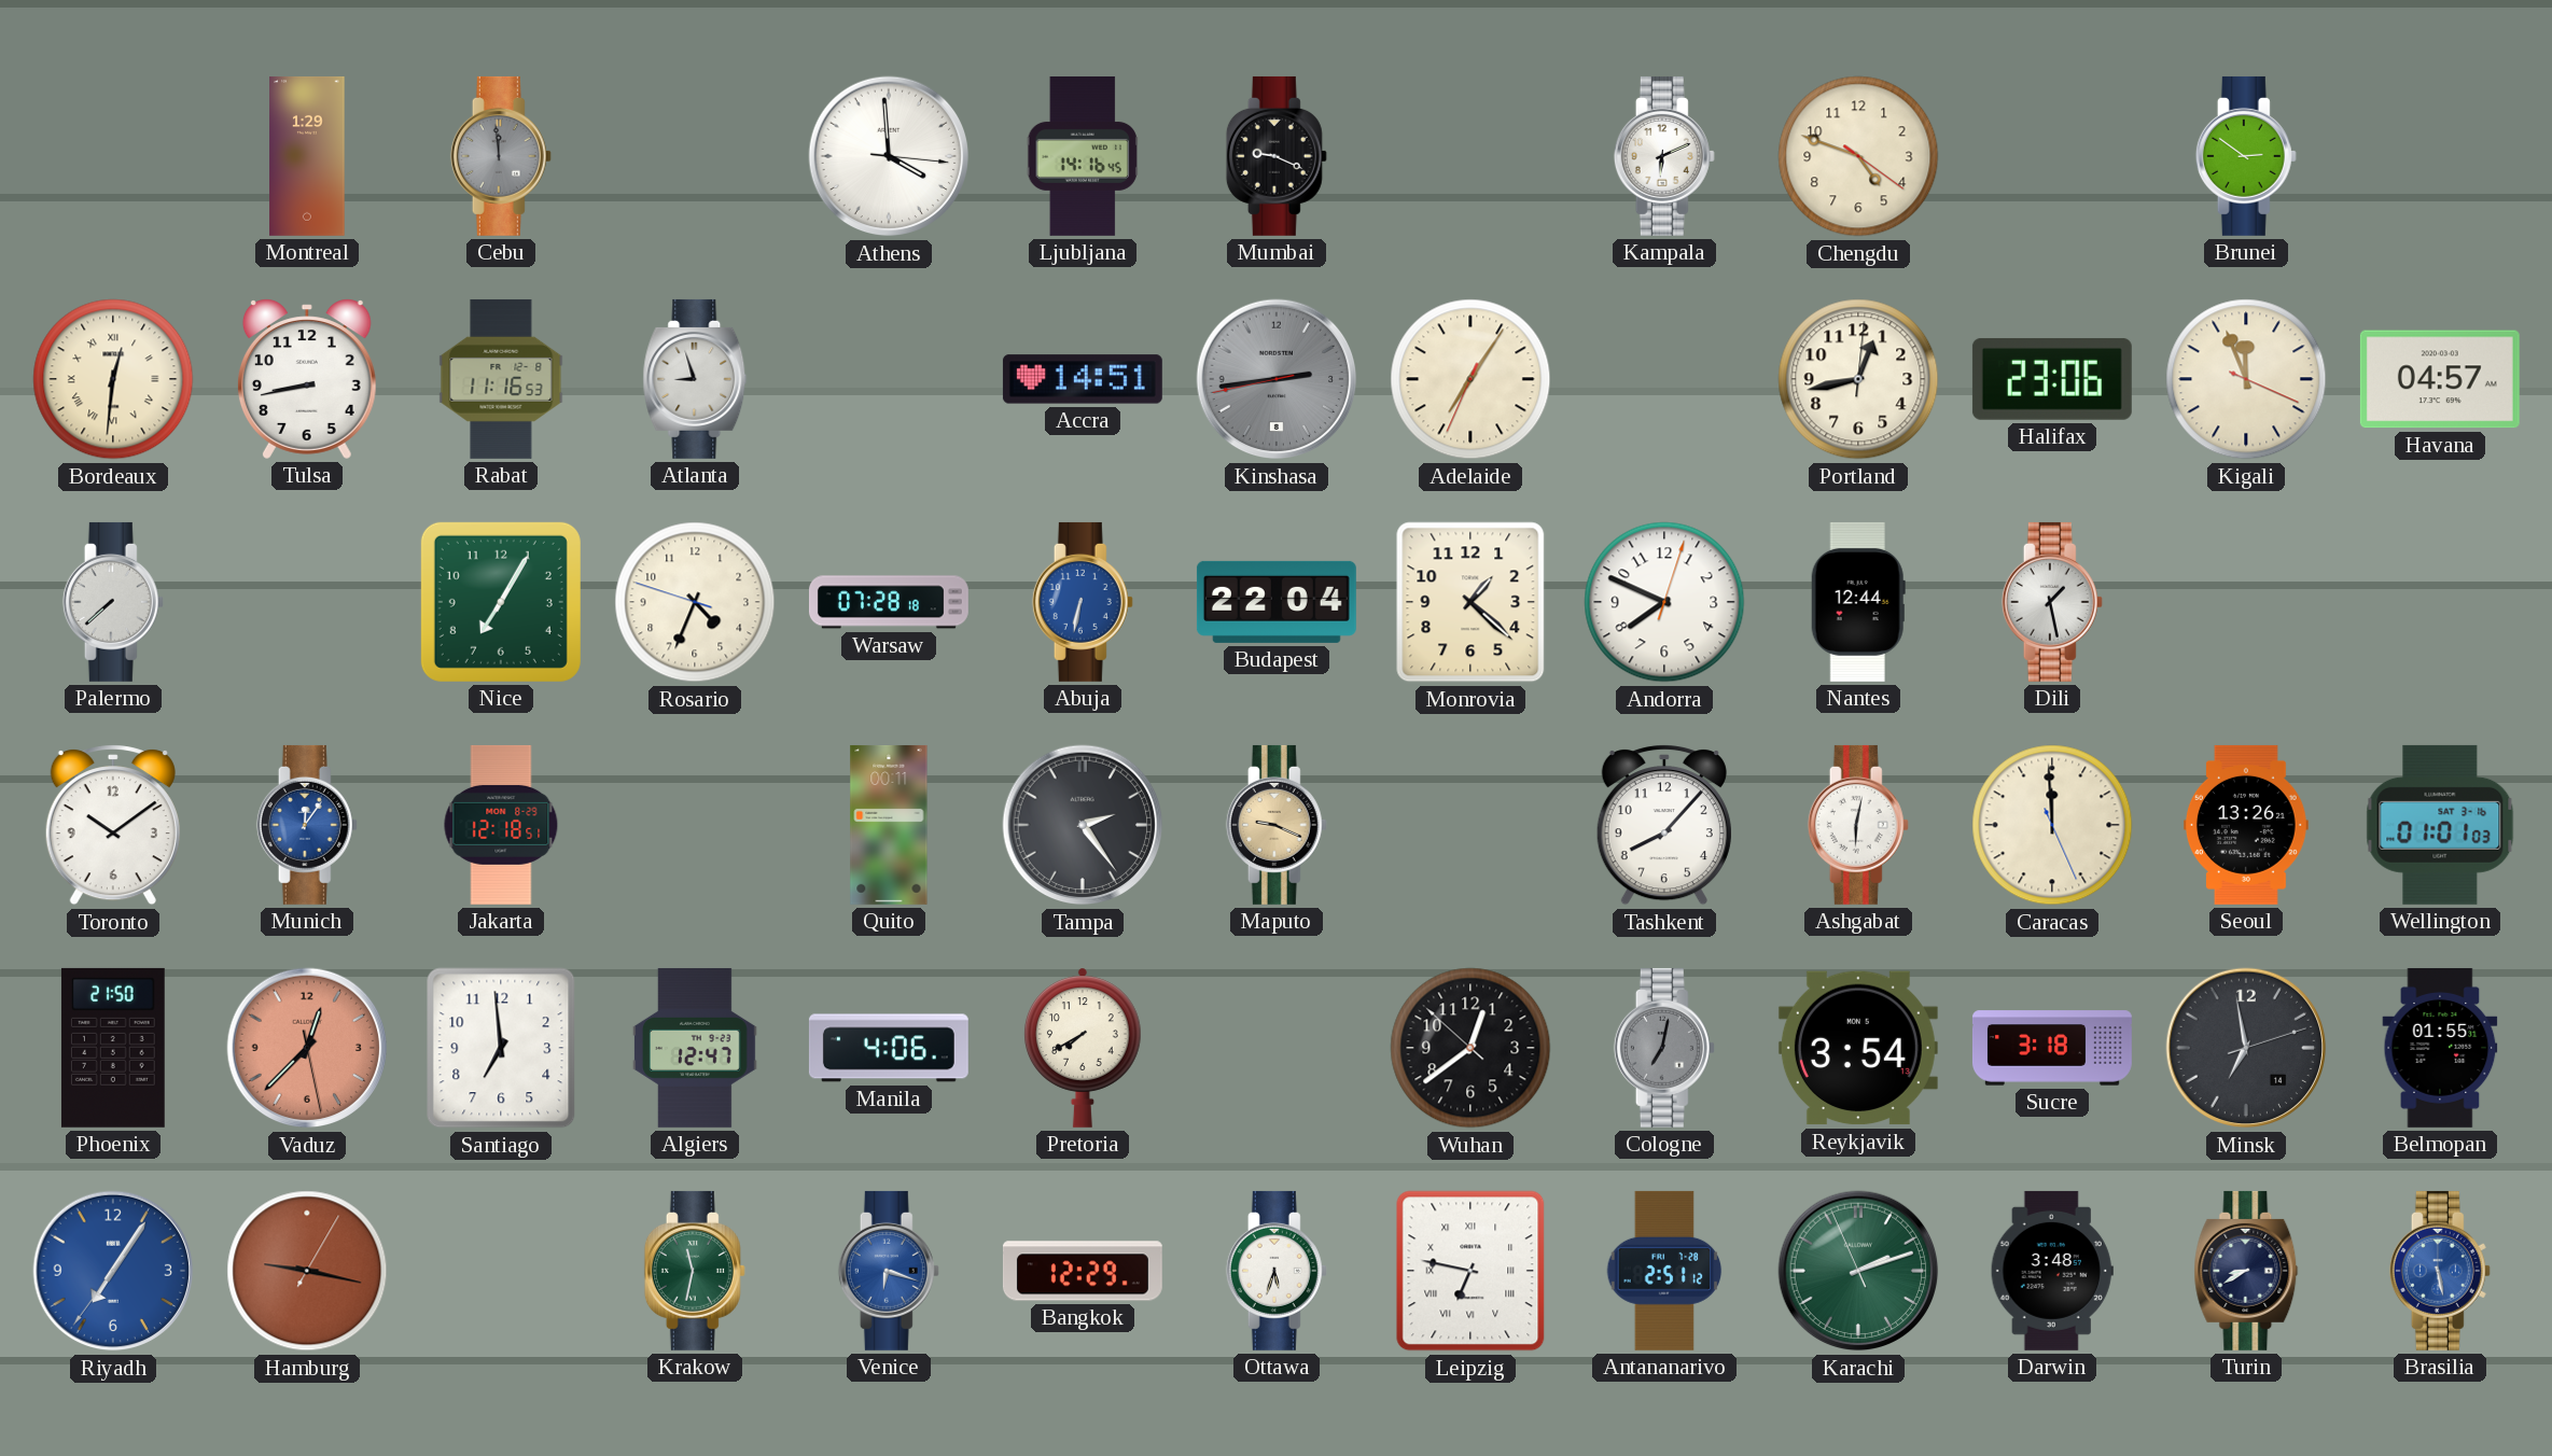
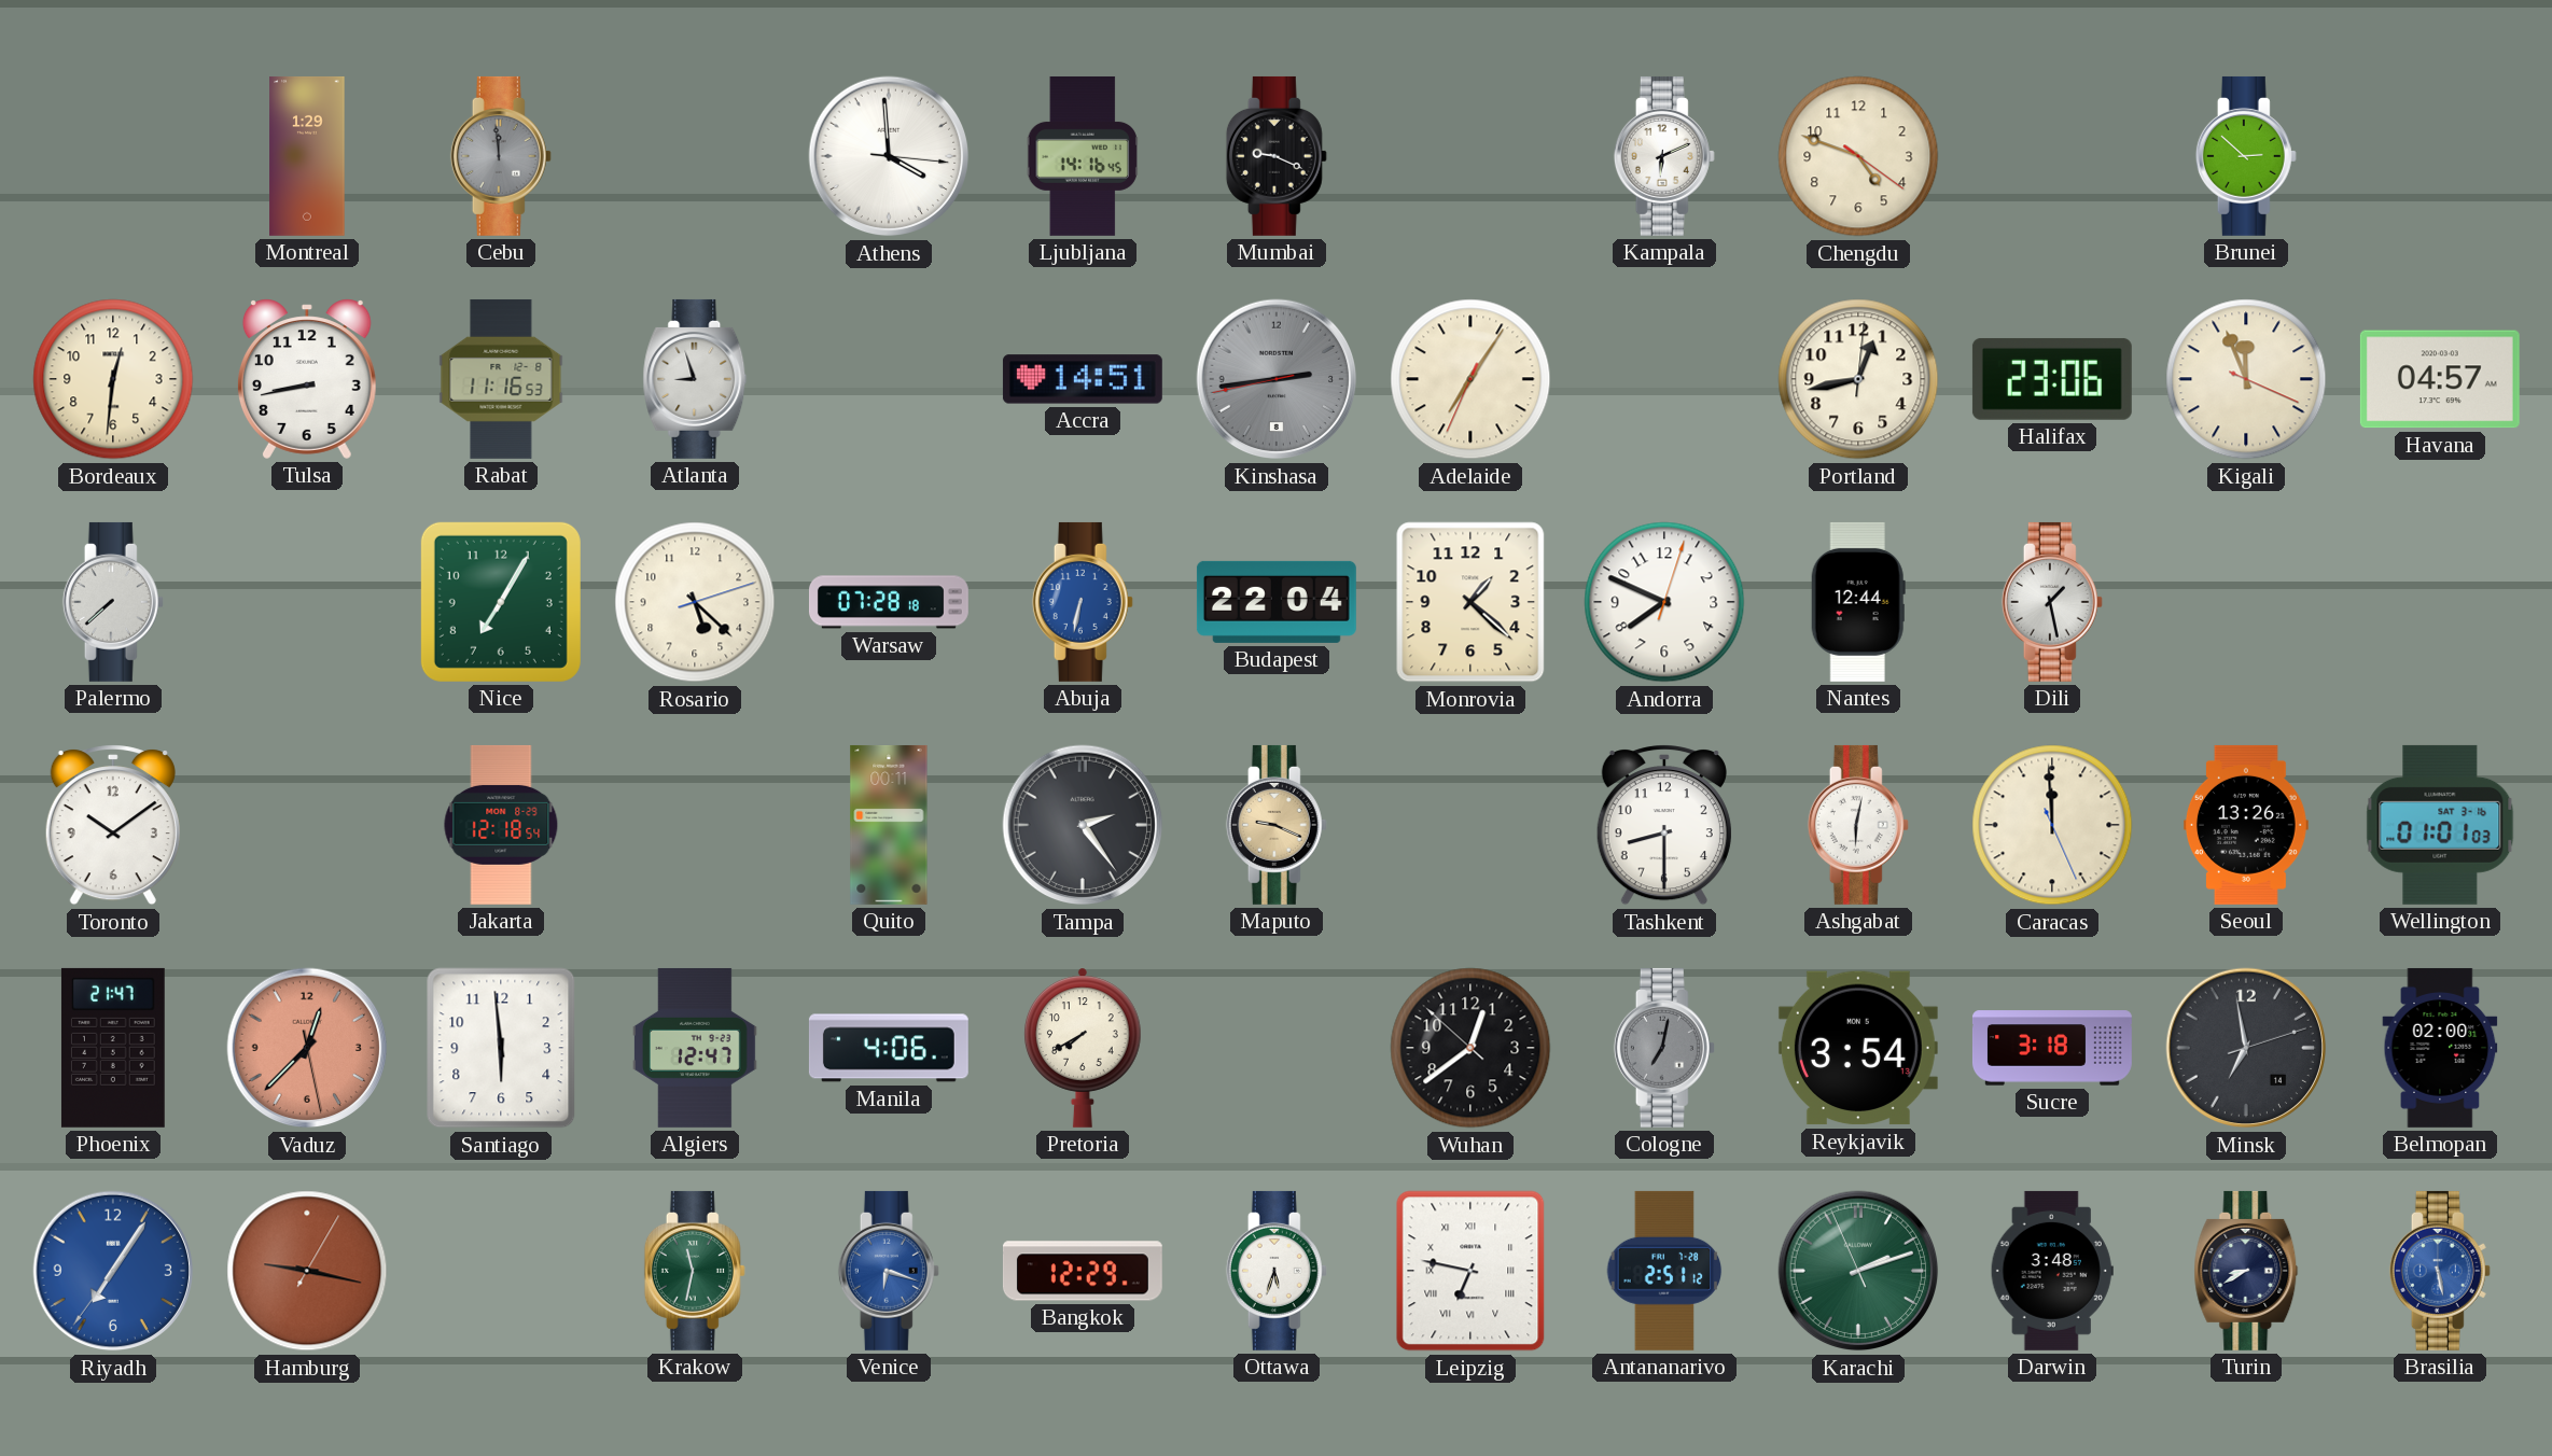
Brunei: 2:51 -> 2:52 (2246, 156)
Bordeaux numerals: Roman -> Arabic (113, 379)
Rosario: 4:33 -> 5:22 (695, 602)
Munich: 12:06 -> none (307, 825)
Jakarta: 12:18:51 -> 12:18:54 (501, 825)
Tashkent: 8:07 -> 8:30 (1664, 825)
Phoenix: 21:50 -> 21:47 (113, 1048)
Santiago: 6:59 -> 5:59 (501, 1048)
Belmopan: 01:55 -> 02:00 (2440, 1048)
